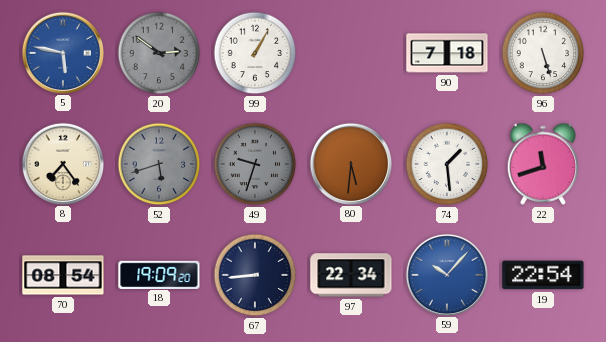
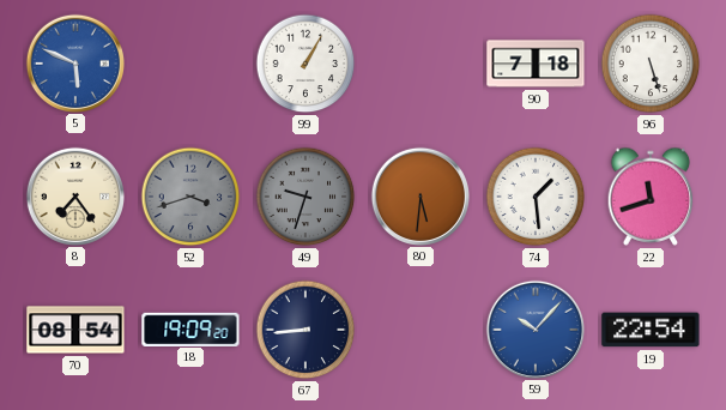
5: 5:47 -> 5:49 (74, 62)
20: 2:51 -> none (159, 53)
52: 5:42 -> 3:42 (190, 197)
97: 22:34 -> none (351, 275)
